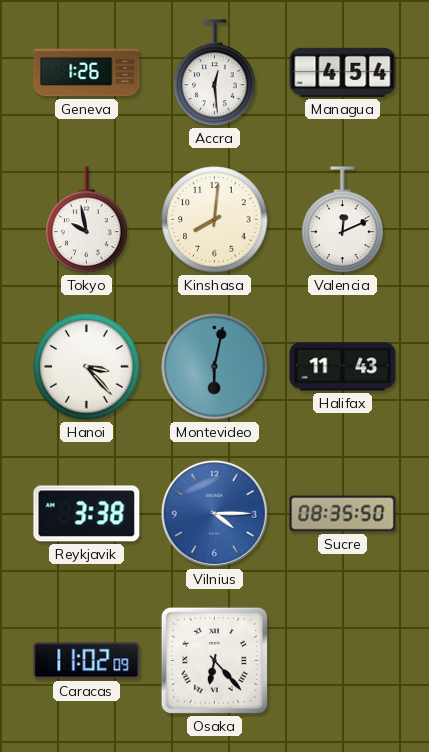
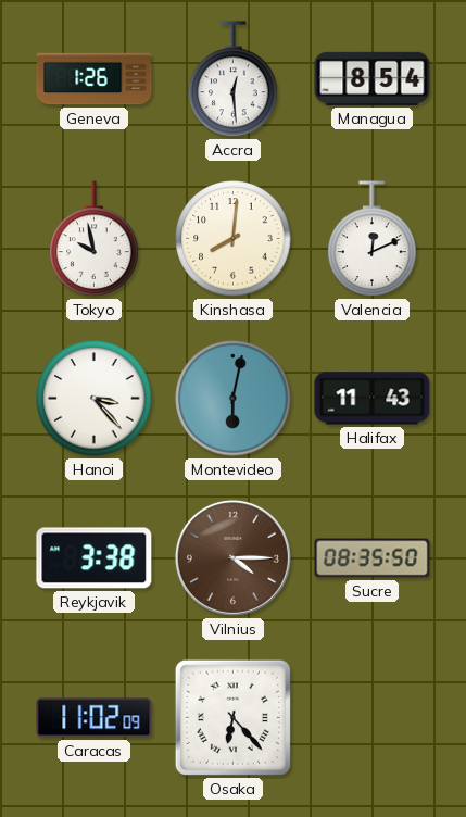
Managua: 4:54 -> 8:54 (373, 78)
Vilnius dial: blue -> brown (232, 557)
